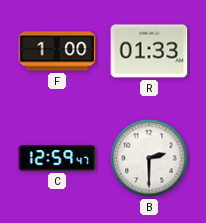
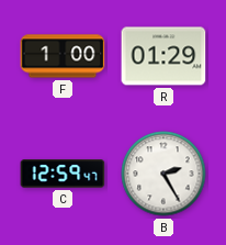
R: 01:33 -> 01:29 (163, 56)
B: 2:30 -> 2:25 (163, 174)
